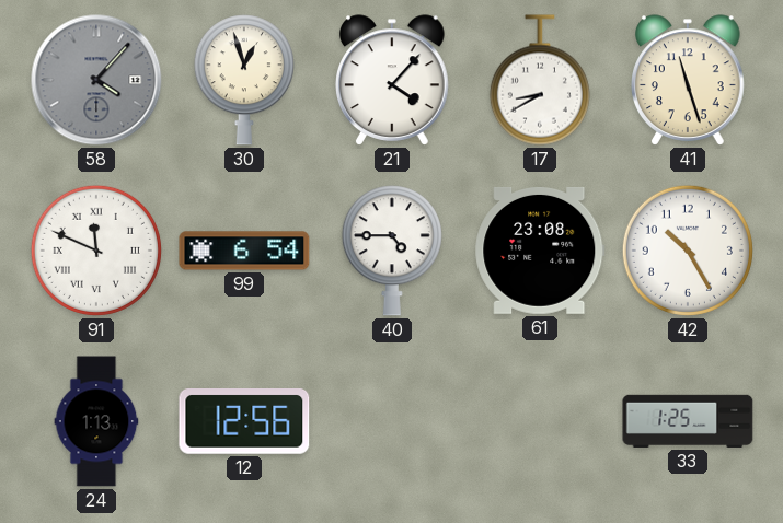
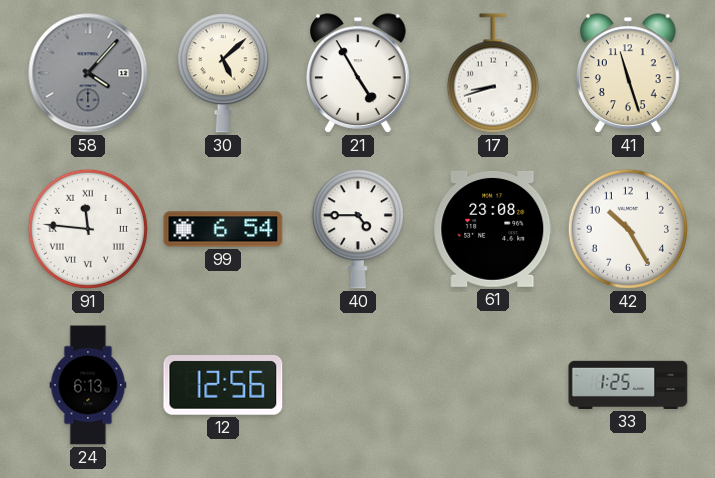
30: 12:57 -> 5:08 (223, 73)
21: 4:07 -> 4:55 (359, 73)
17: 8:40 -> 8:42 (493, 73)
91: 11:49 -> 11:46 (88, 229)
24: 1:13 -> 6:13 (88, 385)
